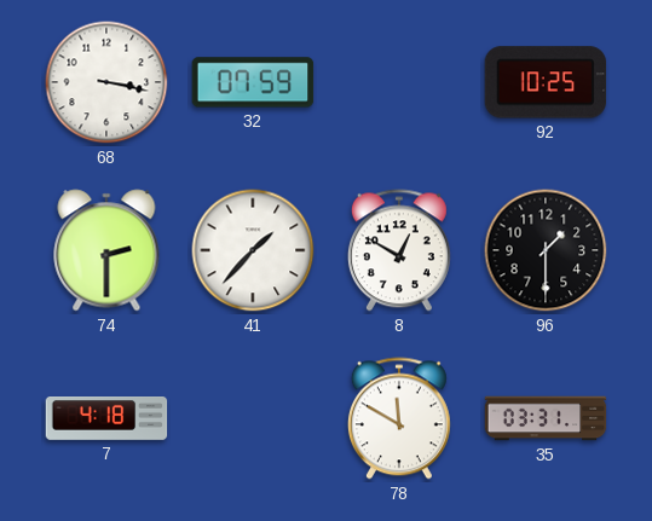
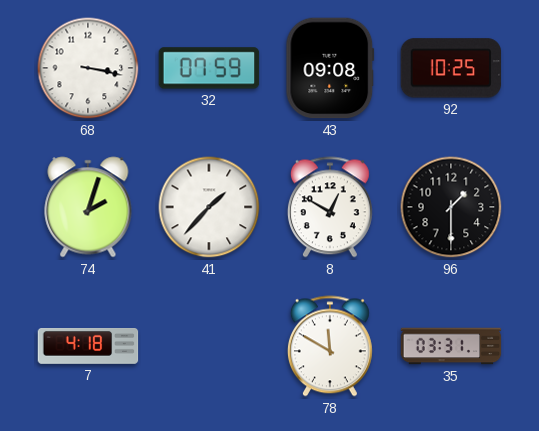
43: none -> 09:08 (330, 68)
74: 2:30 -> 2:03 (88, 207)
